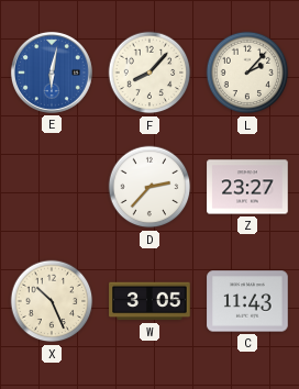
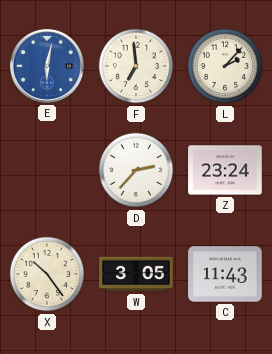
F: 8:07 -> 6:59 (136, 66)
Z: 23:27 -> 23:24 (225, 170)
X: 10:26 -> 10:24 (47, 274)
